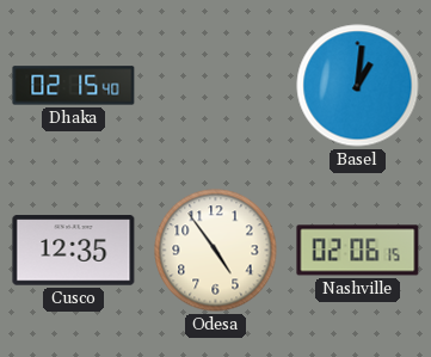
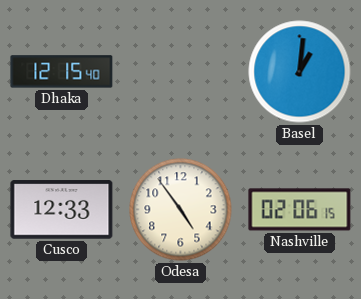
Dhaka: 02:15 -> 12:15 (62, 72)
Cusco: 12:35 -> 12:33 (62, 210)
